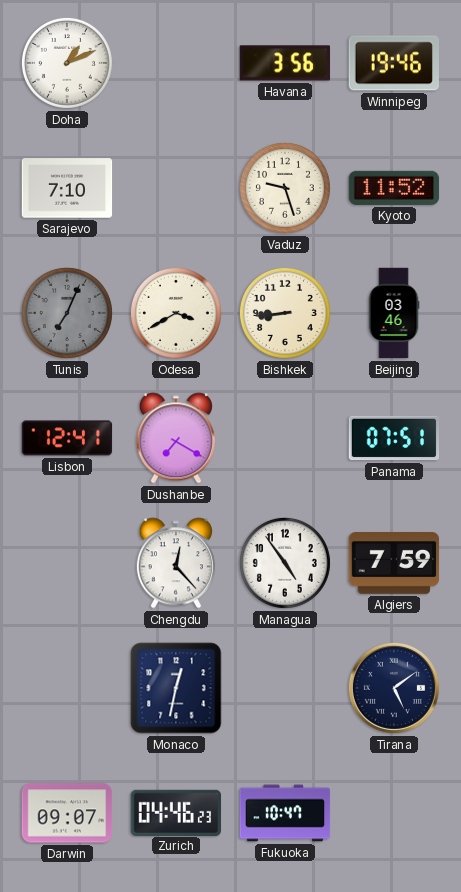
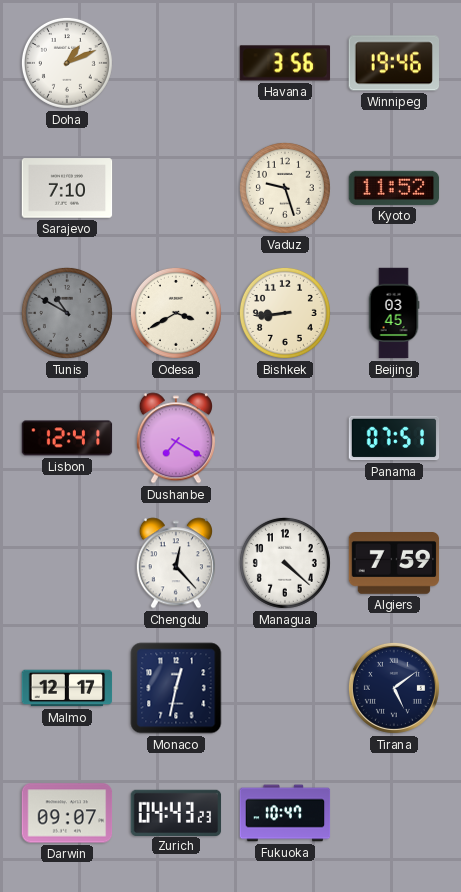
Tunis: 7:04 -> 10:50 (67, 313)
Beijing: 03:46 -> 03:45 (394, 313)
Managua: 4:54 -> 4:22 (285, 563)
Malmo: none -> 12:17 (67, 688)
Zurich: 04:46 -> 04:43 (176, 812)
